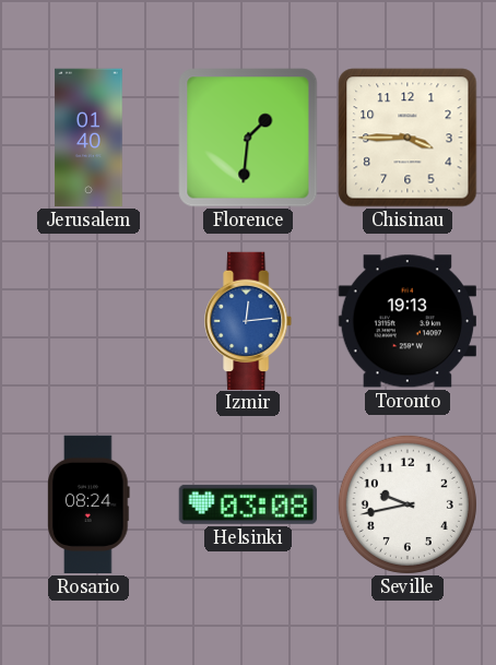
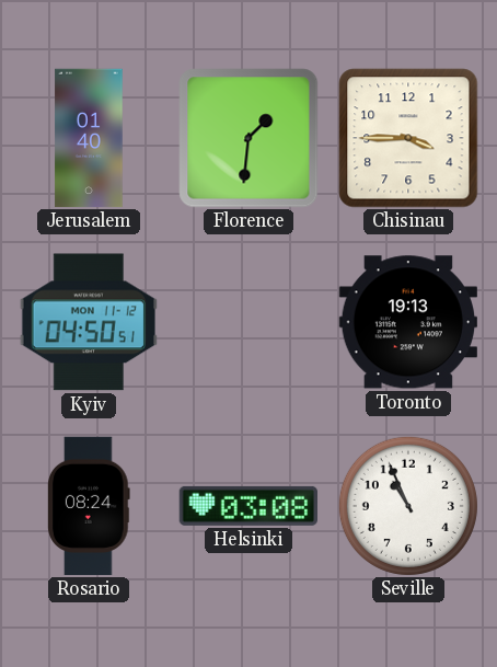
Kyiv: none -> 04:50 (89, 322)
Izmir: 12:14 -> none (249, 320)
Seville: 9:43 -> 10:56 (408, 506)
